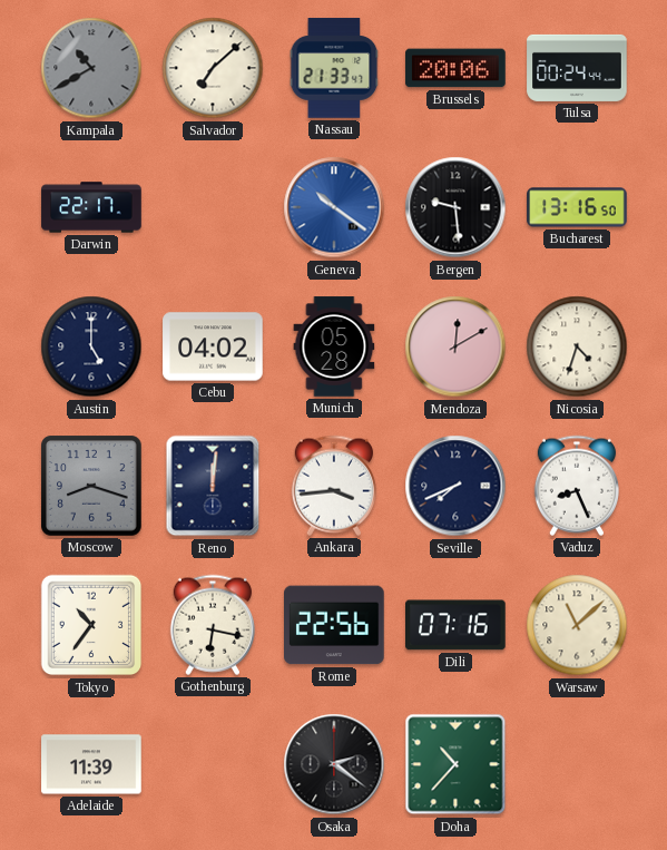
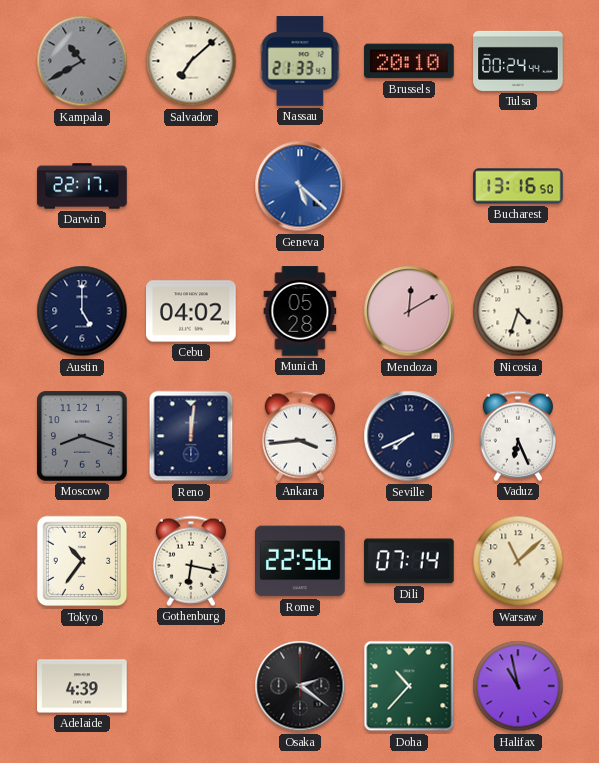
Brussels: 20:06 -> 20:10 (409, 61)
Geneva: 10:21 -> 5:22 (300, 186)
Bergen: 9:29 -> none (455, 207)
Vaduz: 8:26 -> 6:26 (518, 436)
Dili: 07:16 -> 07:14 (410, 561)
Adelaide: 11:39 -> 4:39 (82, 686)
Halifax: none -> 10:58 (518, 686)
